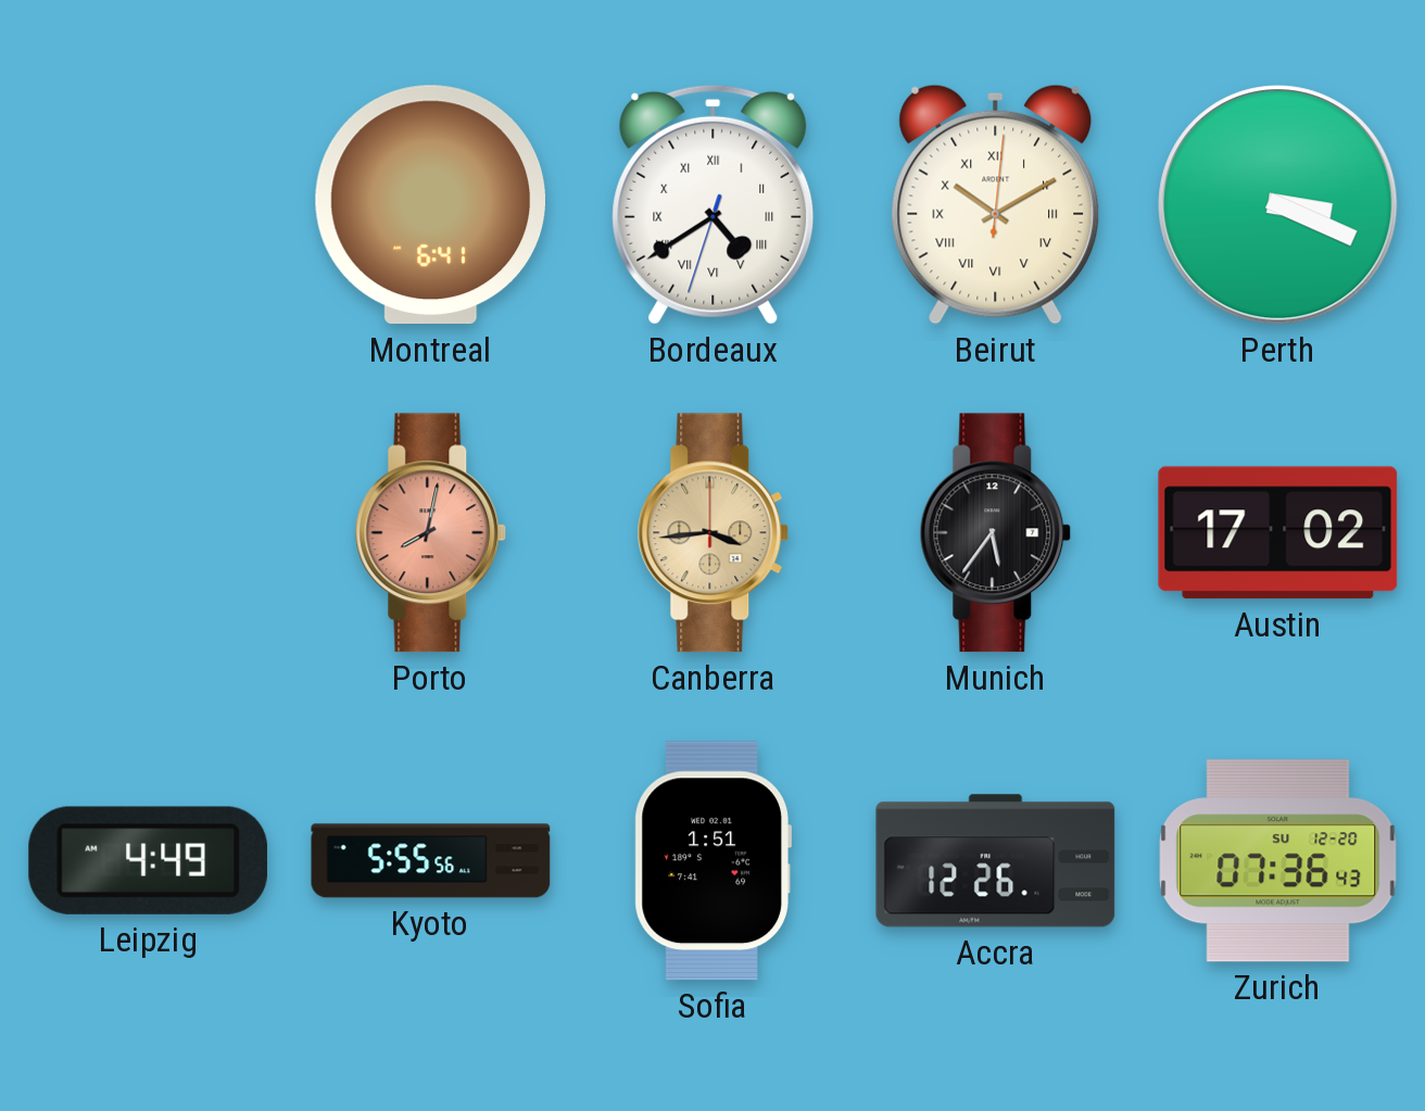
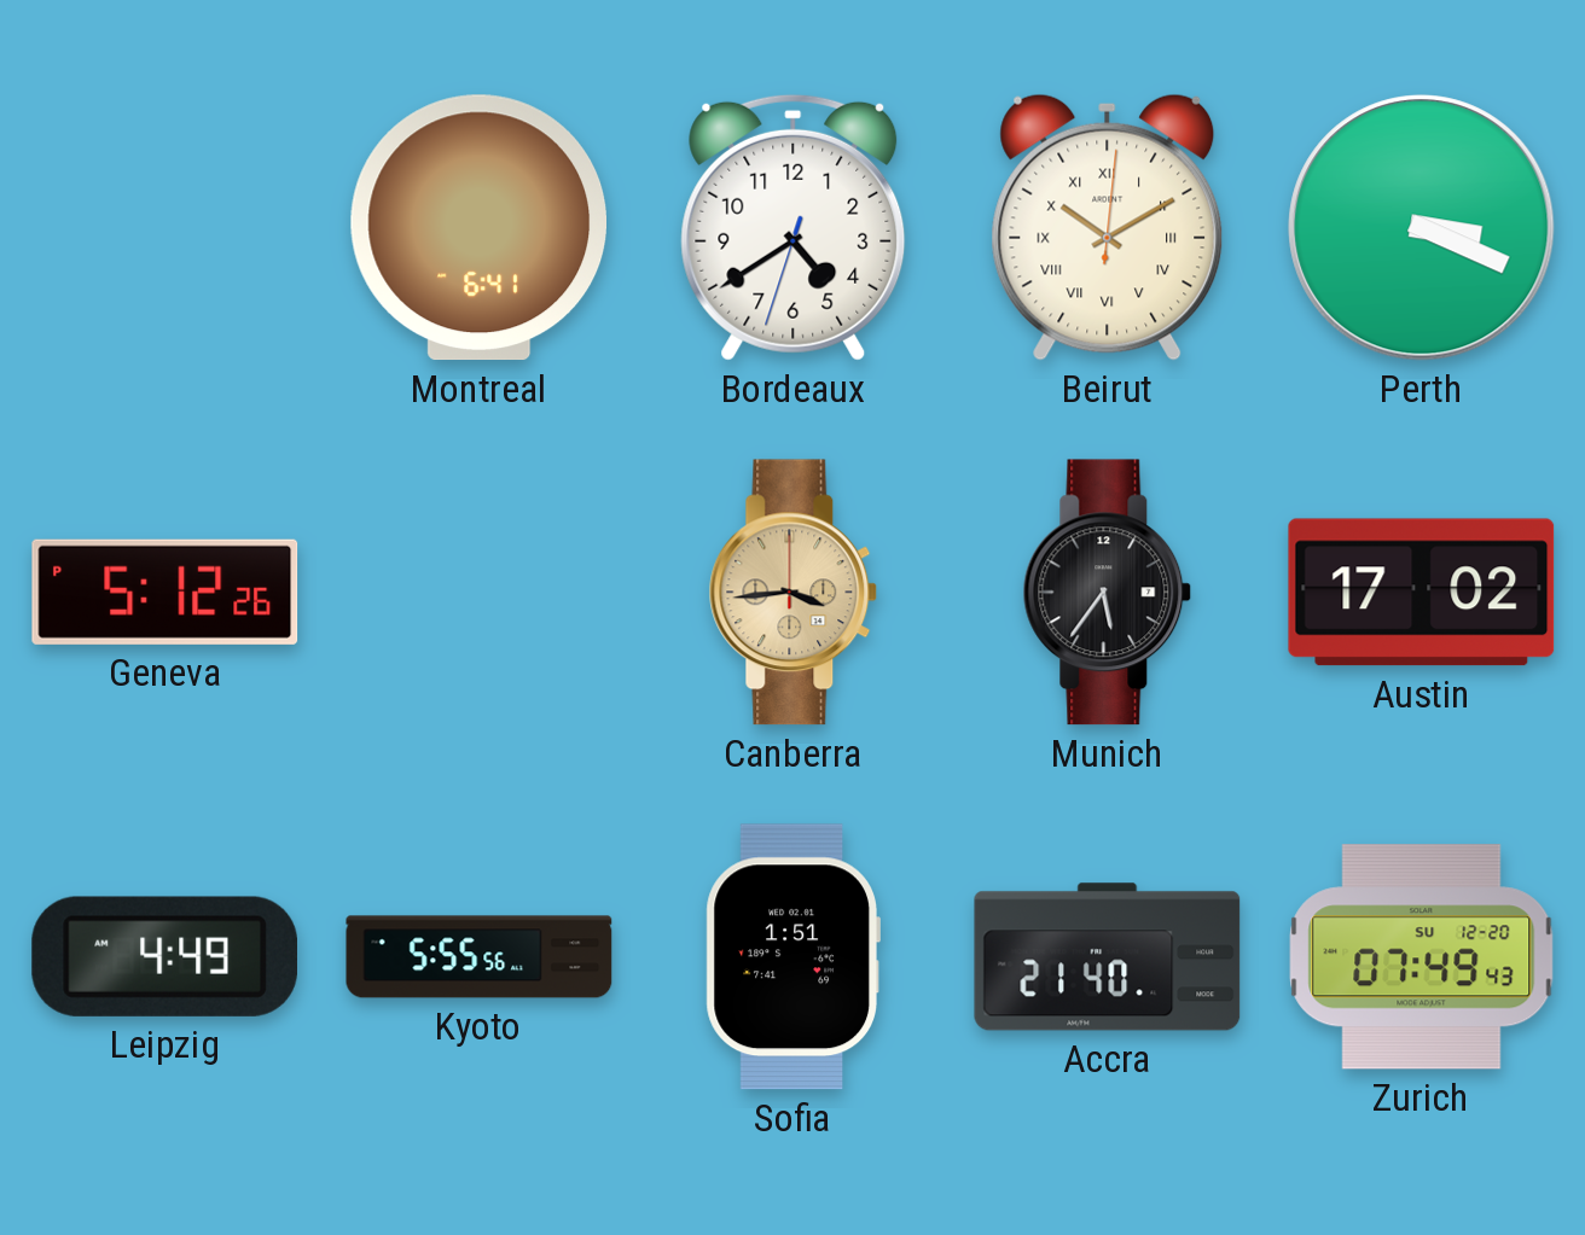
Bordeaux numerals: Roman -> Arabic (794, 227)
Geneva: none -> 5:12 (166, 592)
Porto: 8:02 -> none (431, 533)
Accra: 12:26 -> 21:40 (1108, 957)
Zurich: 07:36 -> 07:49 (1422, 957)
